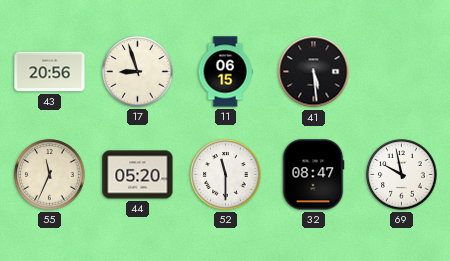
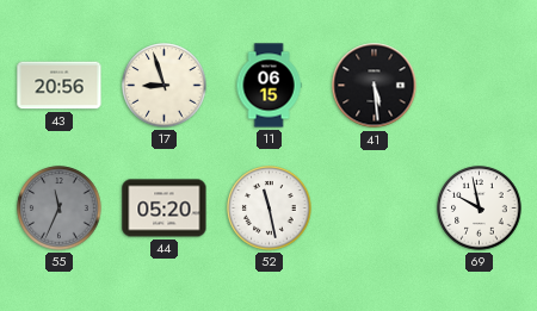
55 dial: cream -> grey (60, 209)
52: 11:30 -> 11:28 (270, 209)
32: 08:47 -> none (313, 175)
